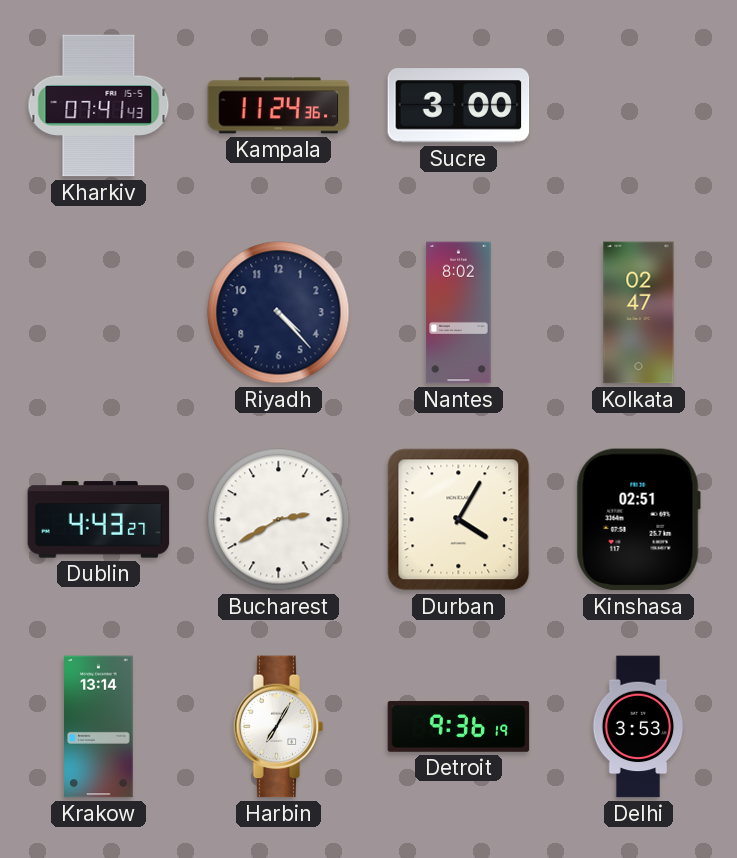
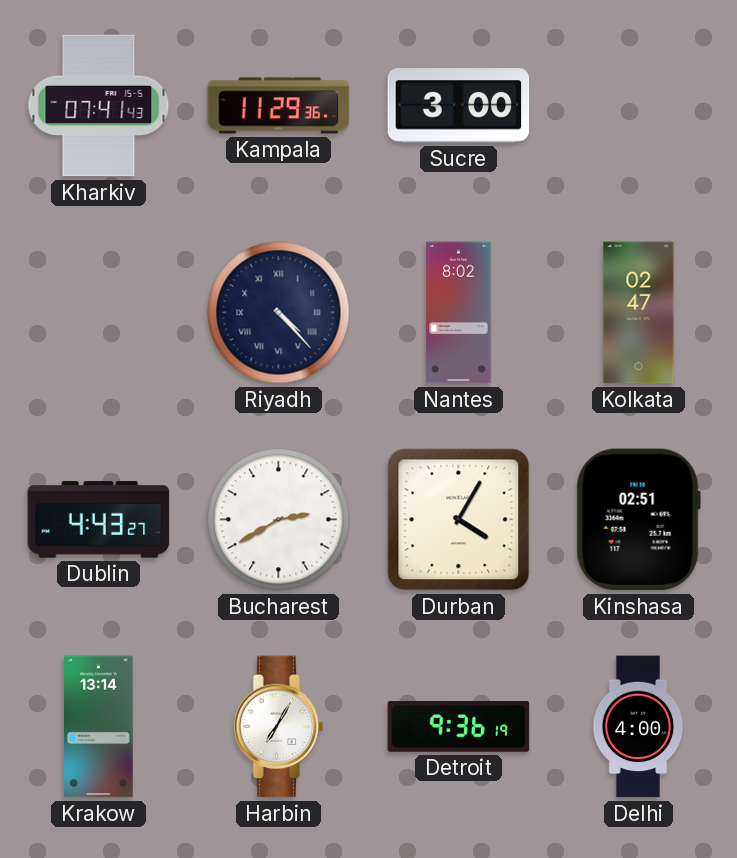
Kampala: 11:24 -> 11:29 (279, 106)
Riyadh numerals: Arabic -> Roman (279, 313)
Delhi: 3:53 -> 4:00 (638, 727)
